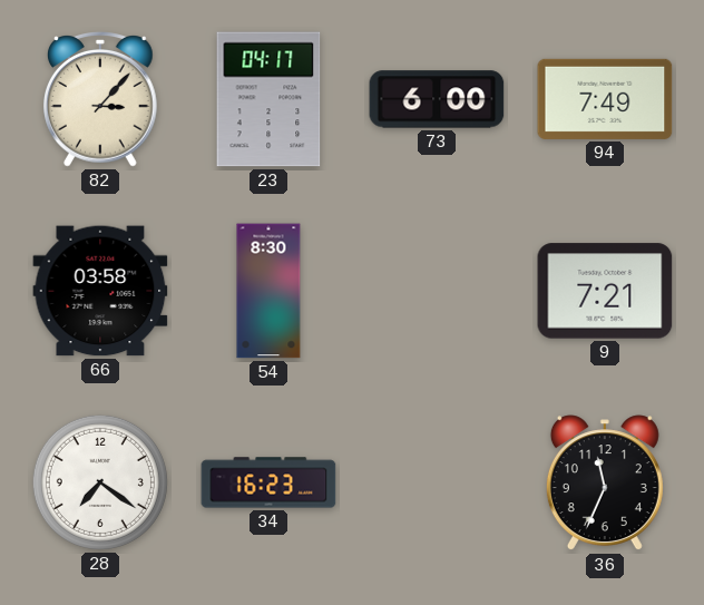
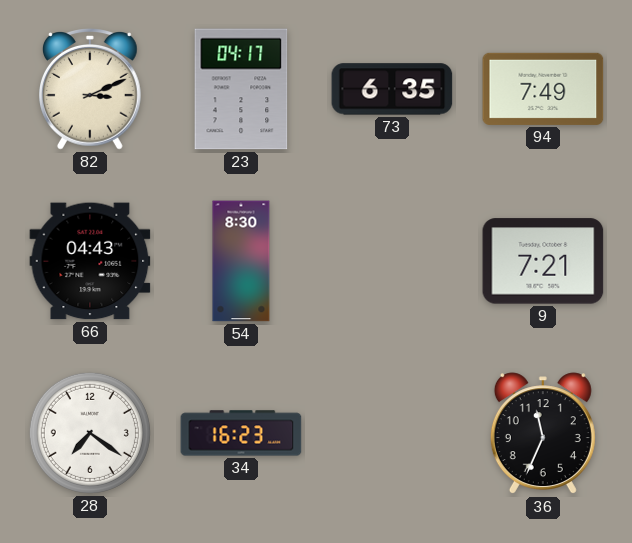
82: 3:07 -> 3:11 (91, 90)
73: 6:00 -> 6:35 (392, 89)
66: 03:58 -> 04:43 (90, 261)
